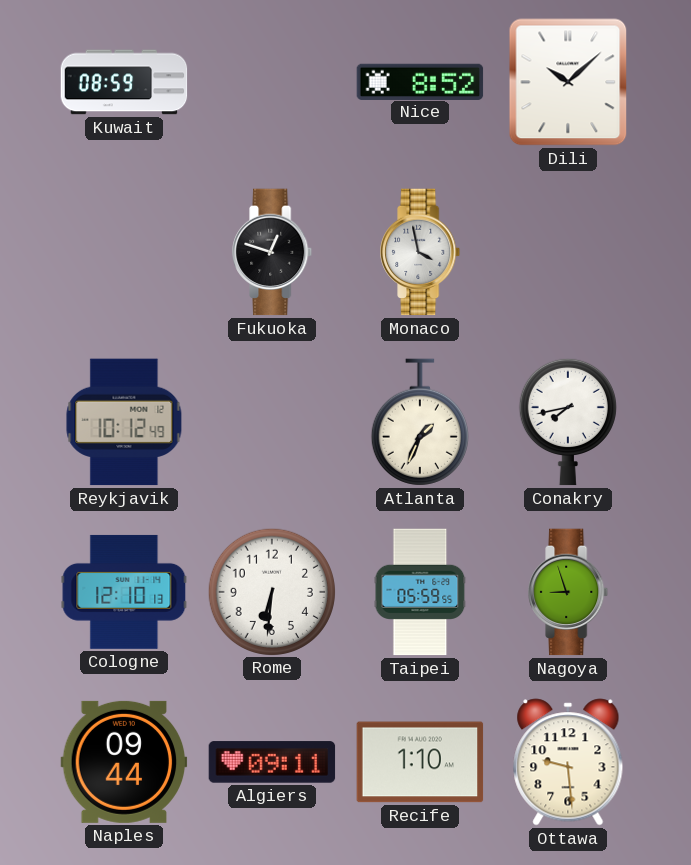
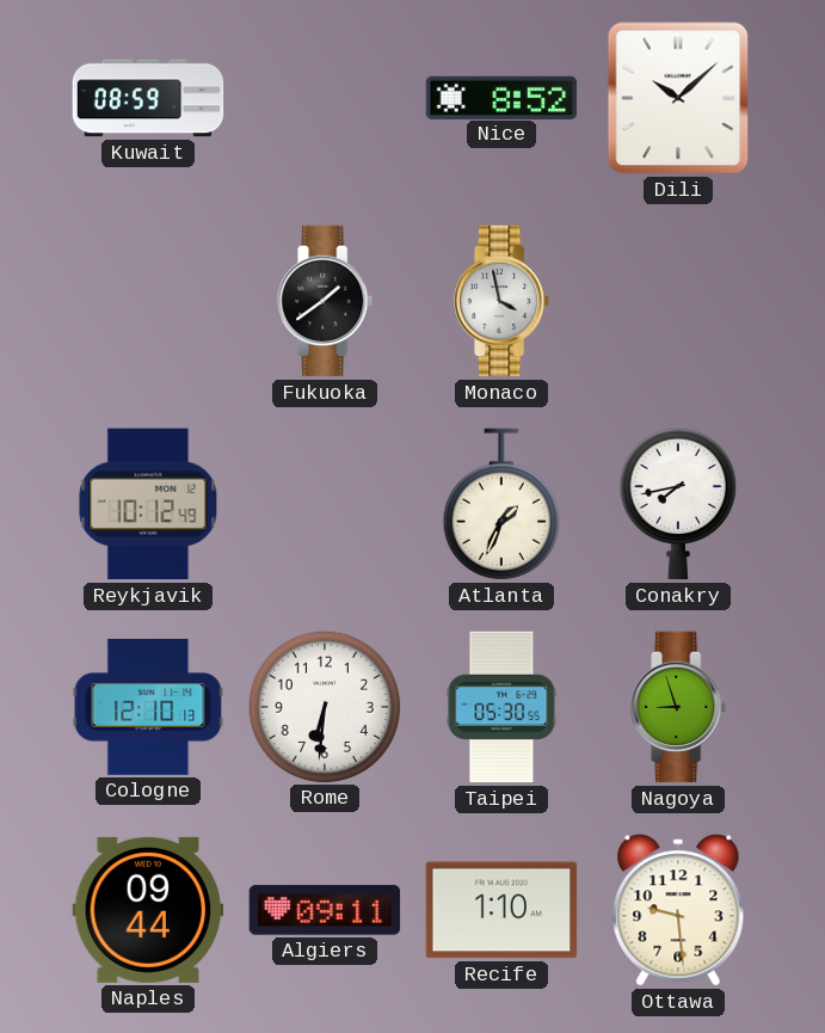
Fukuoka: 12:48 -> 1:39 (326, 301)
Taipei: 05:59 -> 05:30 (501, 707)
